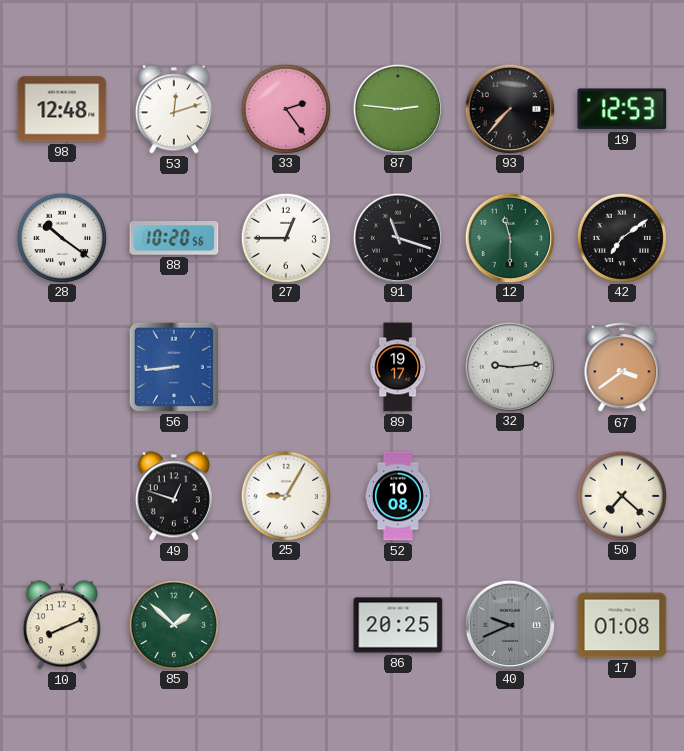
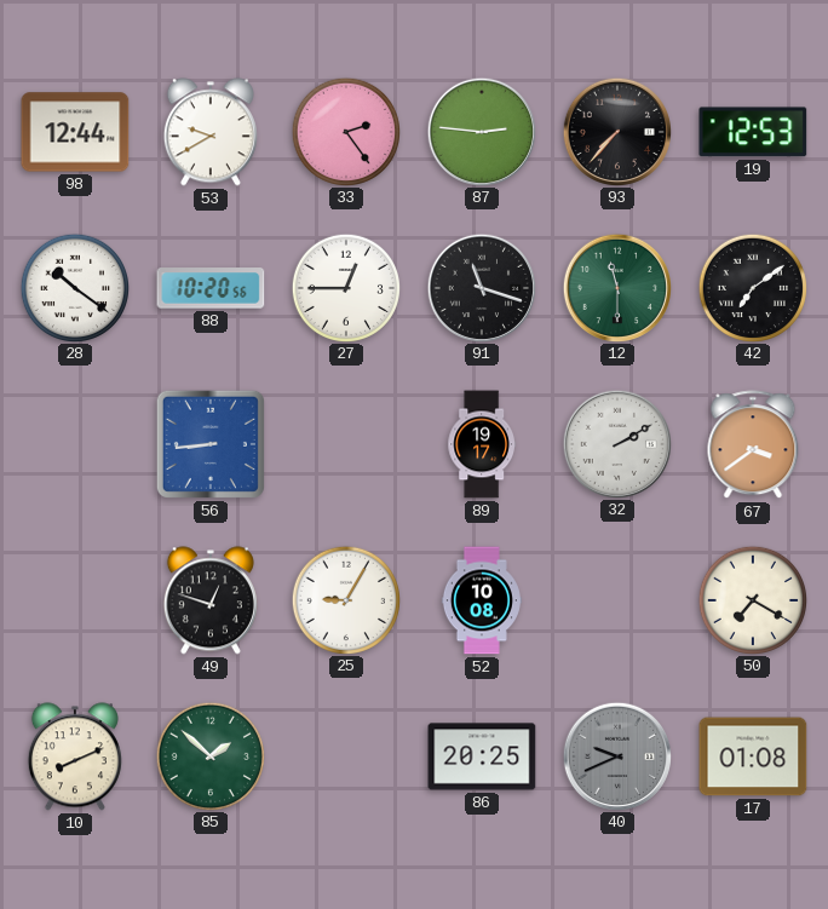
98: 12:48 -> 12:44 (75, 132)
53: 12:12 -> 9:40 (211, 132)
32: 9:14 -> 2:10 (616, 443)
50: 7:22 -> 7:20 (752, 599)
